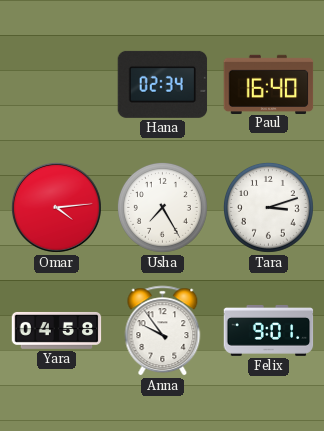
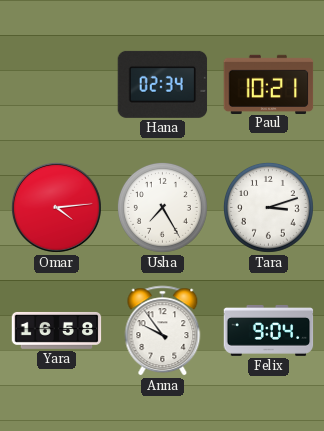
Paul: 16:40 -> 10:21 (269, 84)
Yara: 04:58 -> 16:58 (57, 330)
Felix: 9:01 -> 9:04 (269, 330)
